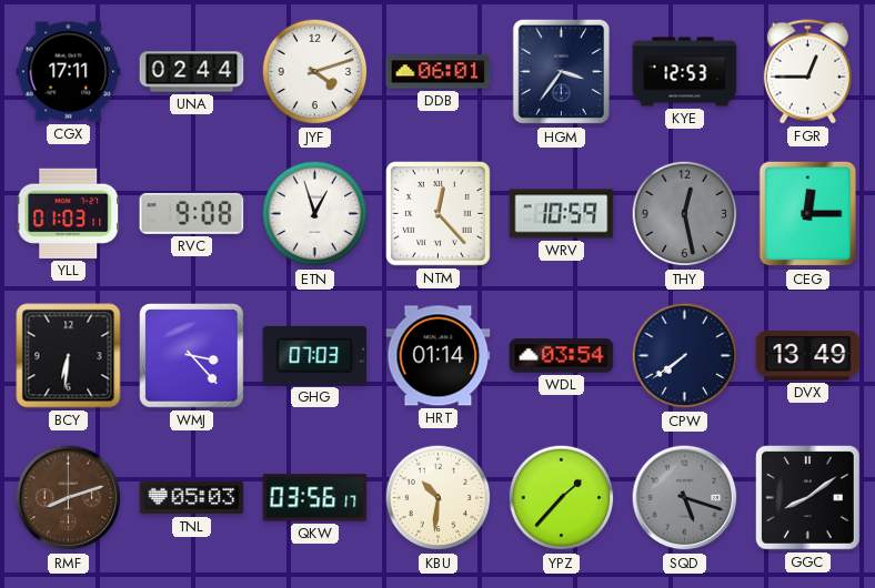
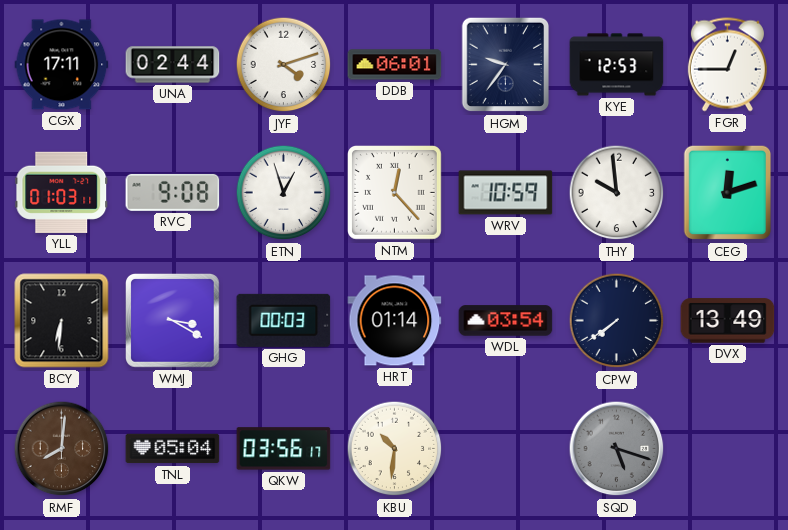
HGM: 3:36 -> 9:36 (506, 65)
THY: 12:28 -> 9:59 (617, 193)
THY dial: grey -> white (617, 193)
CEG: 12:15 -> 12:12 (728, 193)
WMJ: 3:23 -> 3:20 (173, 321)
GHG: 07:03 -> 00:03 (284, 320)
RMF: 8:12 -> 8:01 (62, 449)
TNL: 05:03 -> 05:04 (173, 449)
YPZ: 1:37 -> none (562, 498)
GGC: 8:09 -> none (808, 498)
